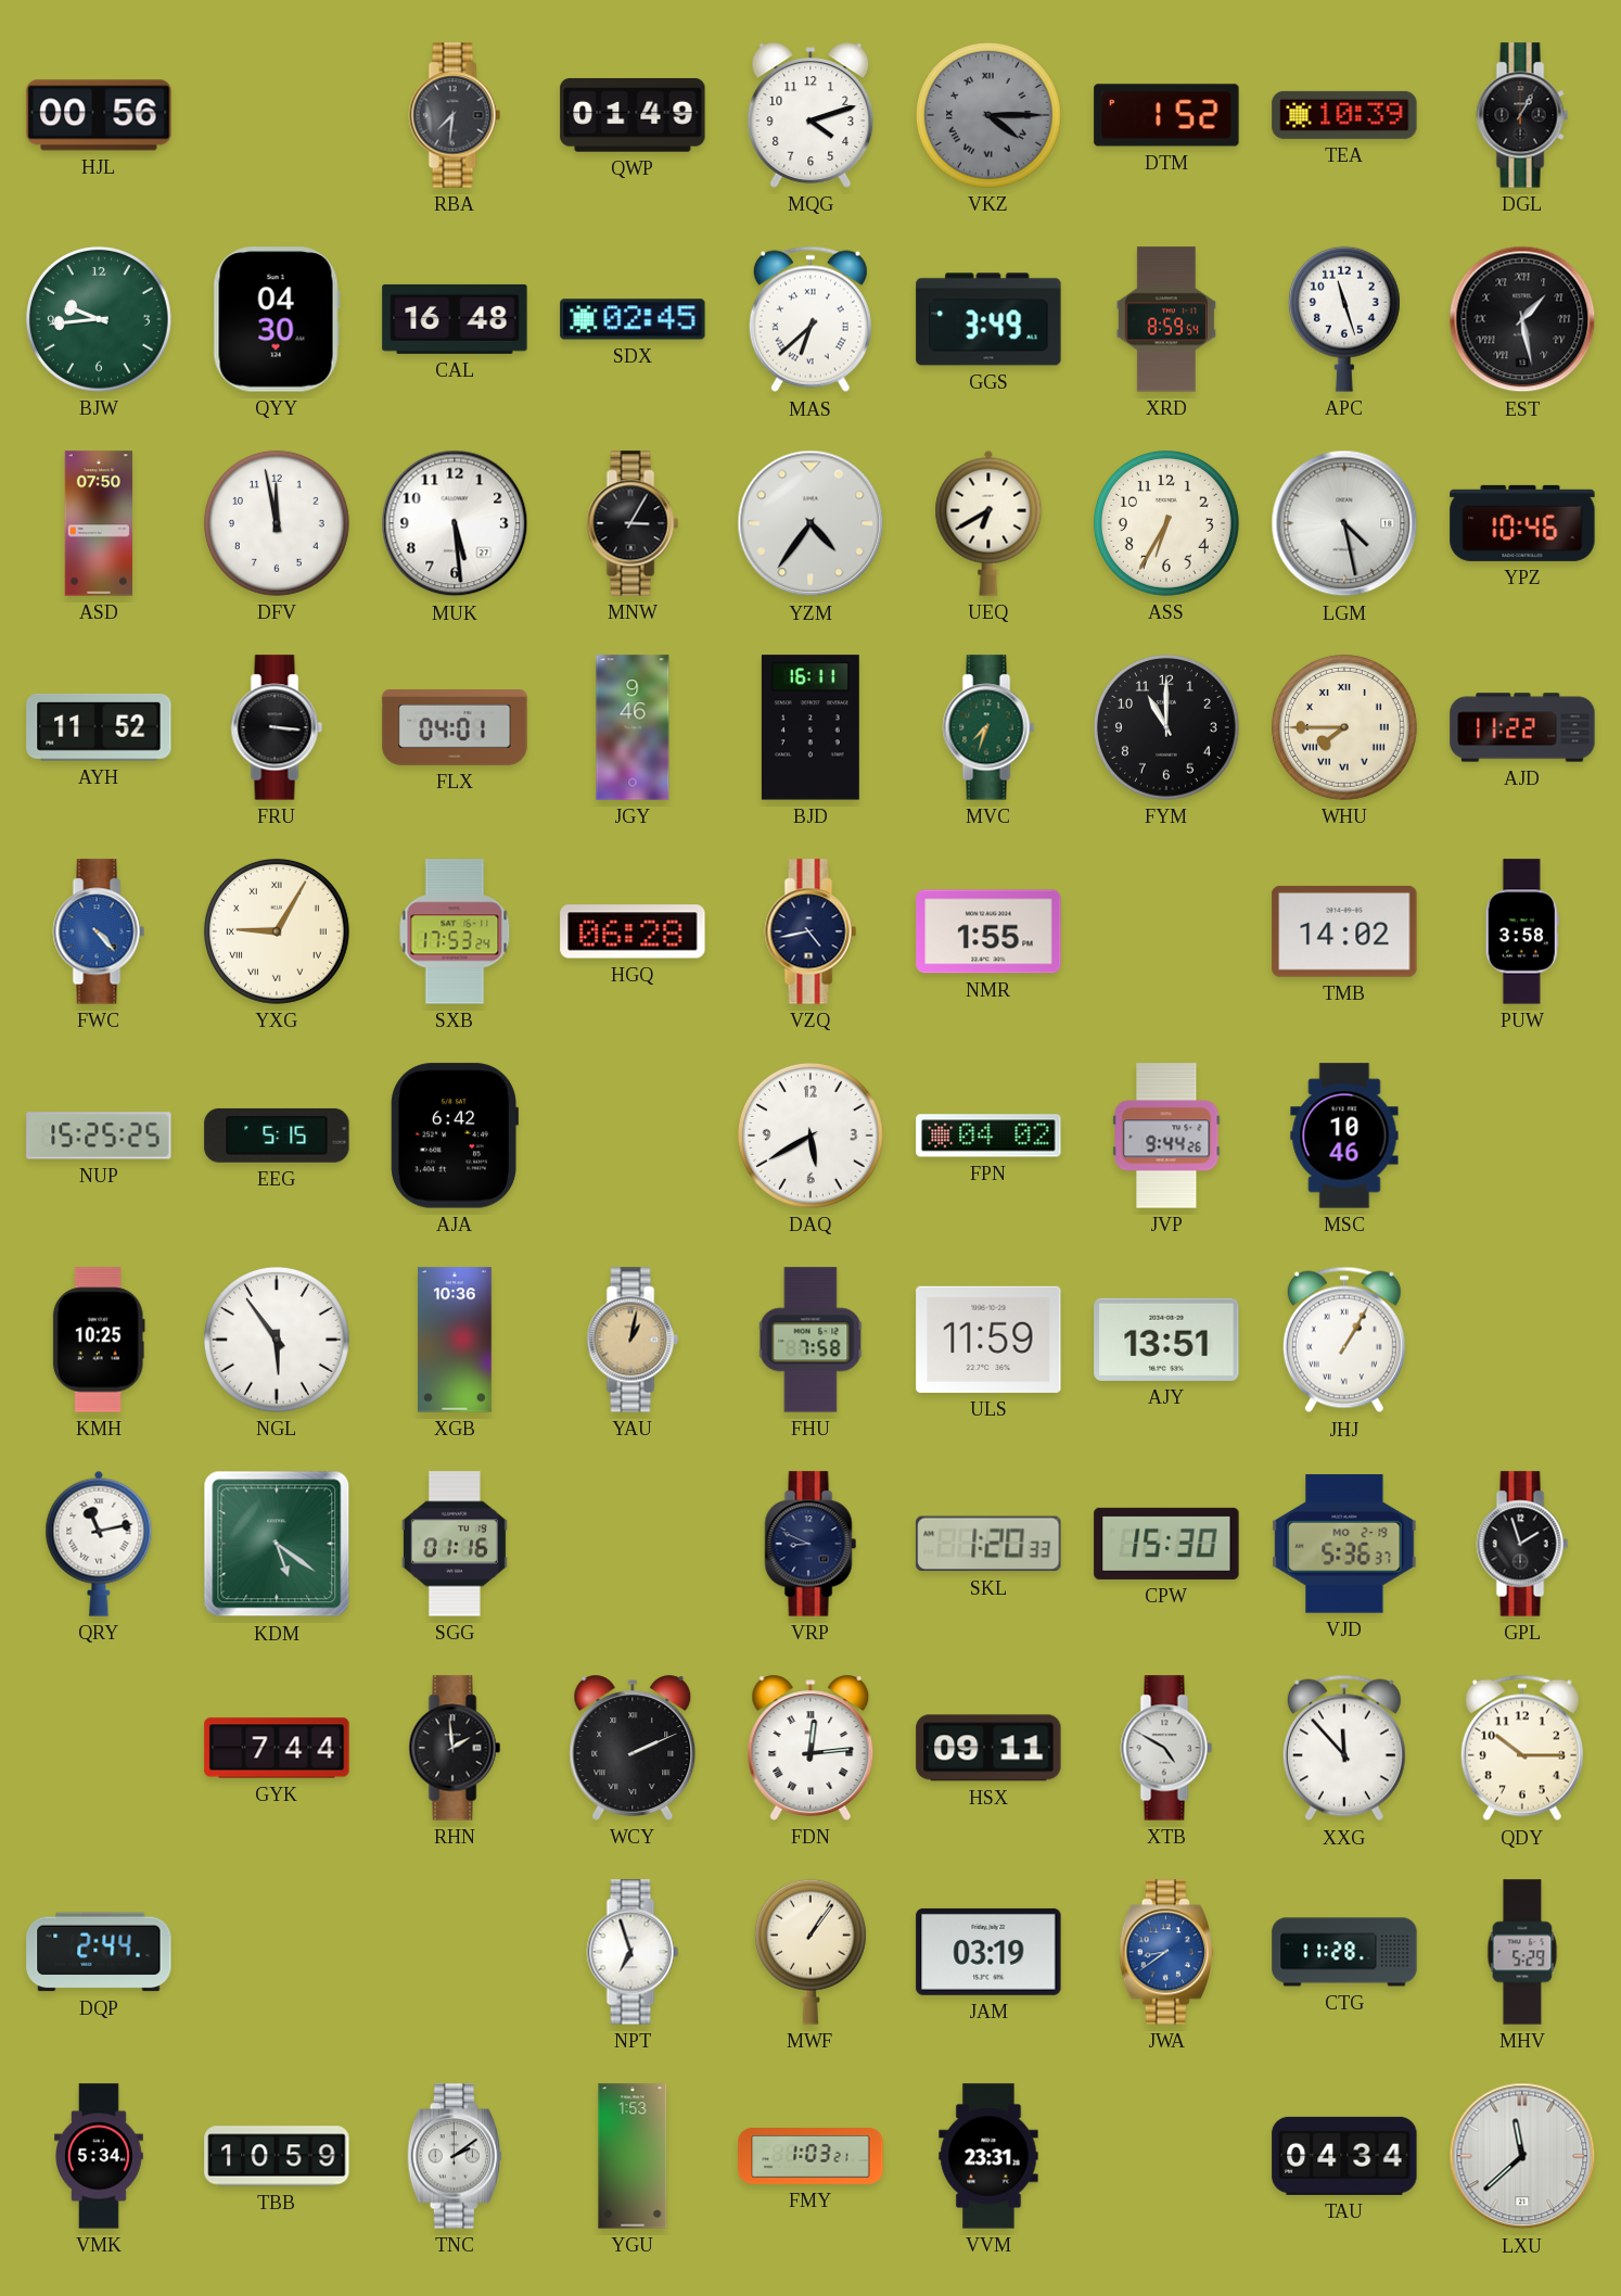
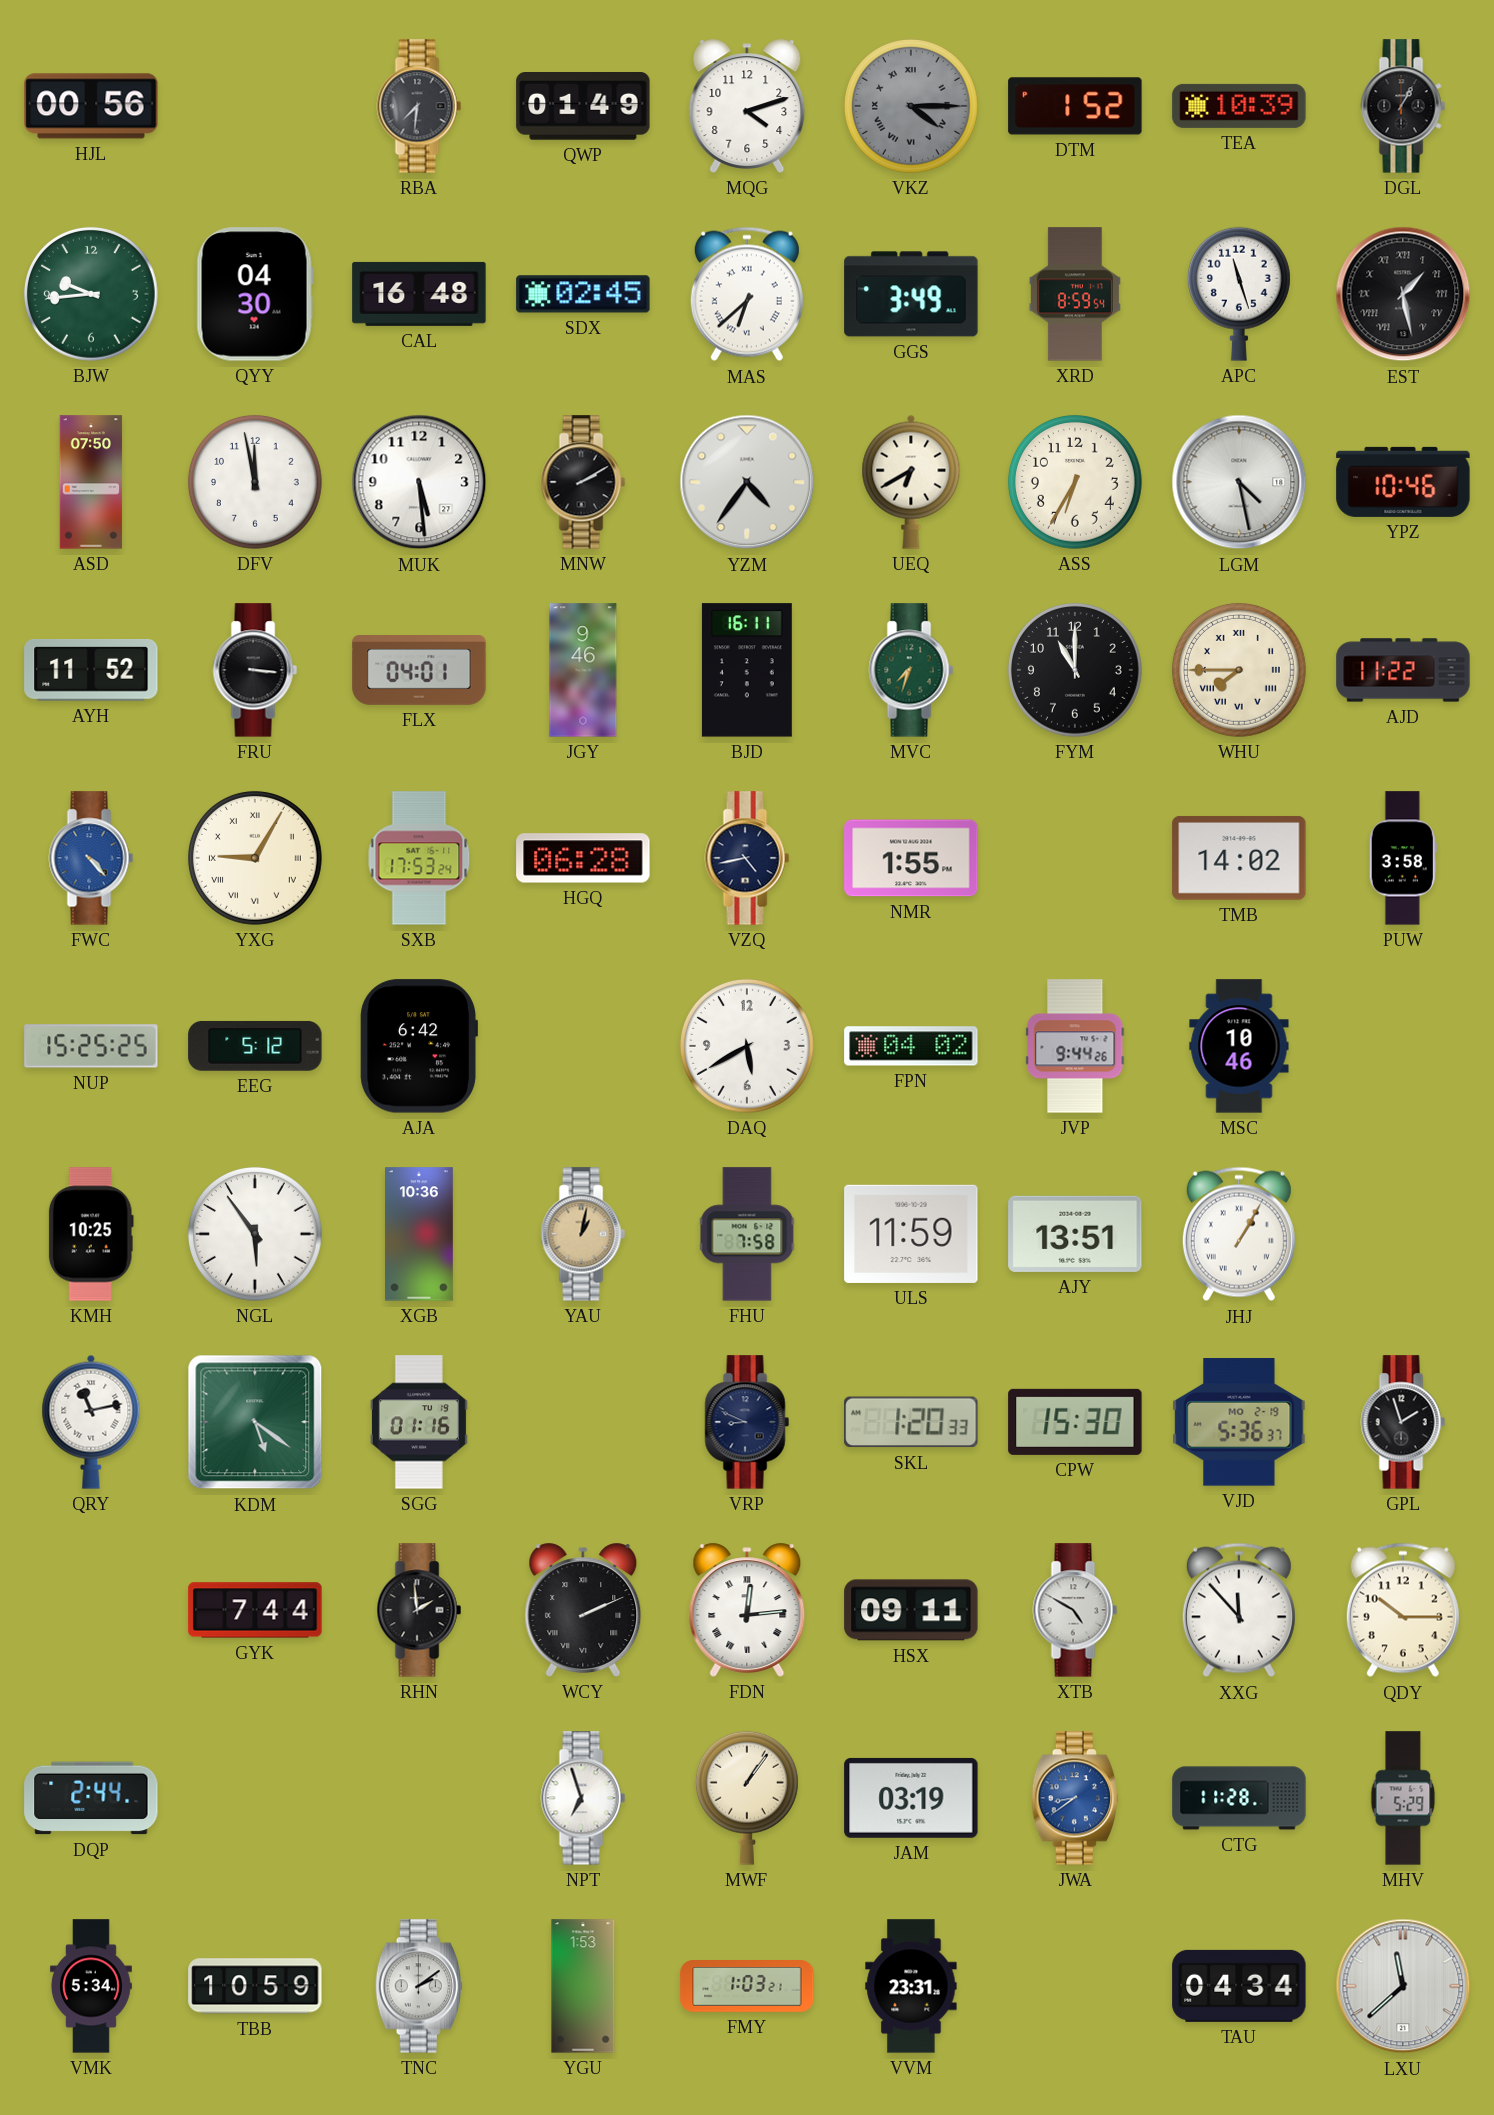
MNW: 3:05 -> 2:10 (583, 482)
EEG: 5:15 -> 5:12 (255, 1046)
